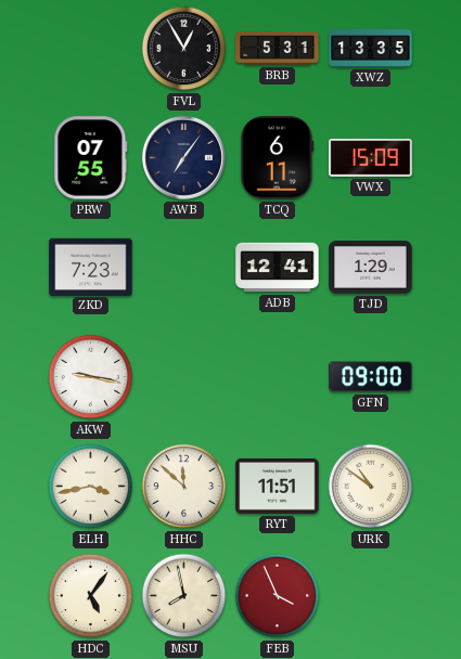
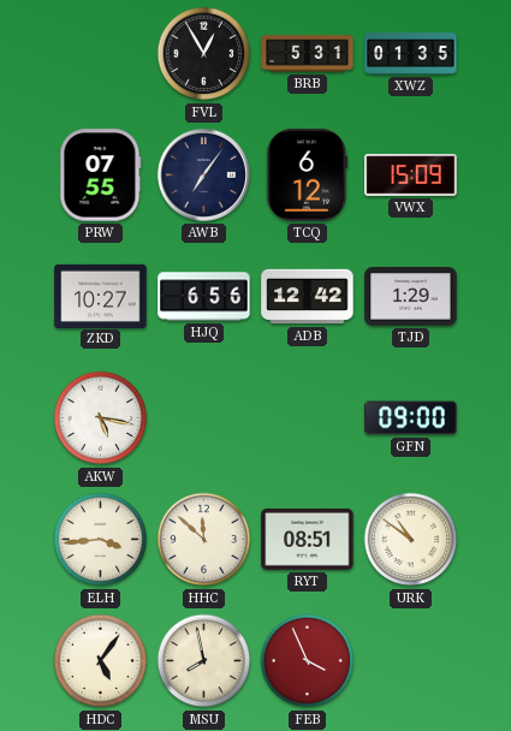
XWZ: 13:35 -> 01:35 (411, 54)
TCQ: 6:11 -> 6:12 (308, 176)
ZKD: 7:23 -> 10:27 (101, 296)
HJQ: none -> 6:56 (204, 297)
ADB: 12:41 -> 12:42 (308, 297)
AKW: 9:17 -> 5:17 (101, 418)
ELH: 3:43 -> 3:44 (101, 540)
RYT: 11:51 -> 08:51 (308, 539)
